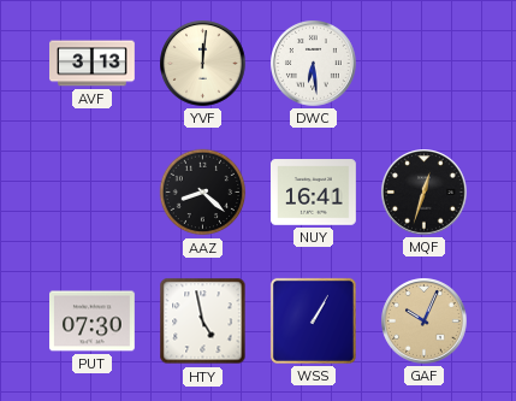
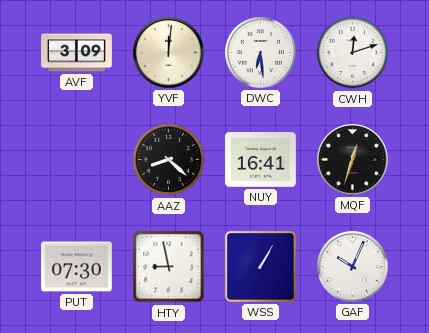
AVF: 3:13 -> 3:09 (77, 53)
CWH: none -> 12:12 (353, 53)
HTY: 4:58 -> 8:58 (169, 267)
GAF dial: champagne -> white (353, 267)
